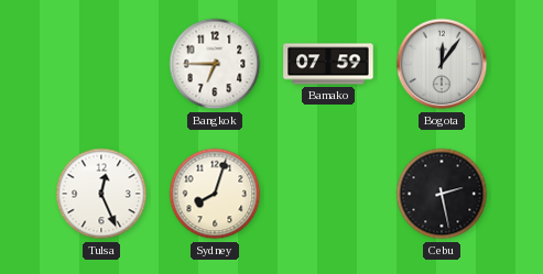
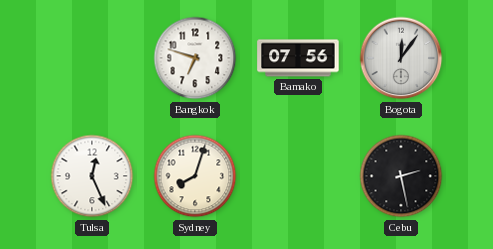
Bangkok: 6:45 -> 6:48 (195, 58)
Bamako: 07:59 -> 07:56 (298, 58)
